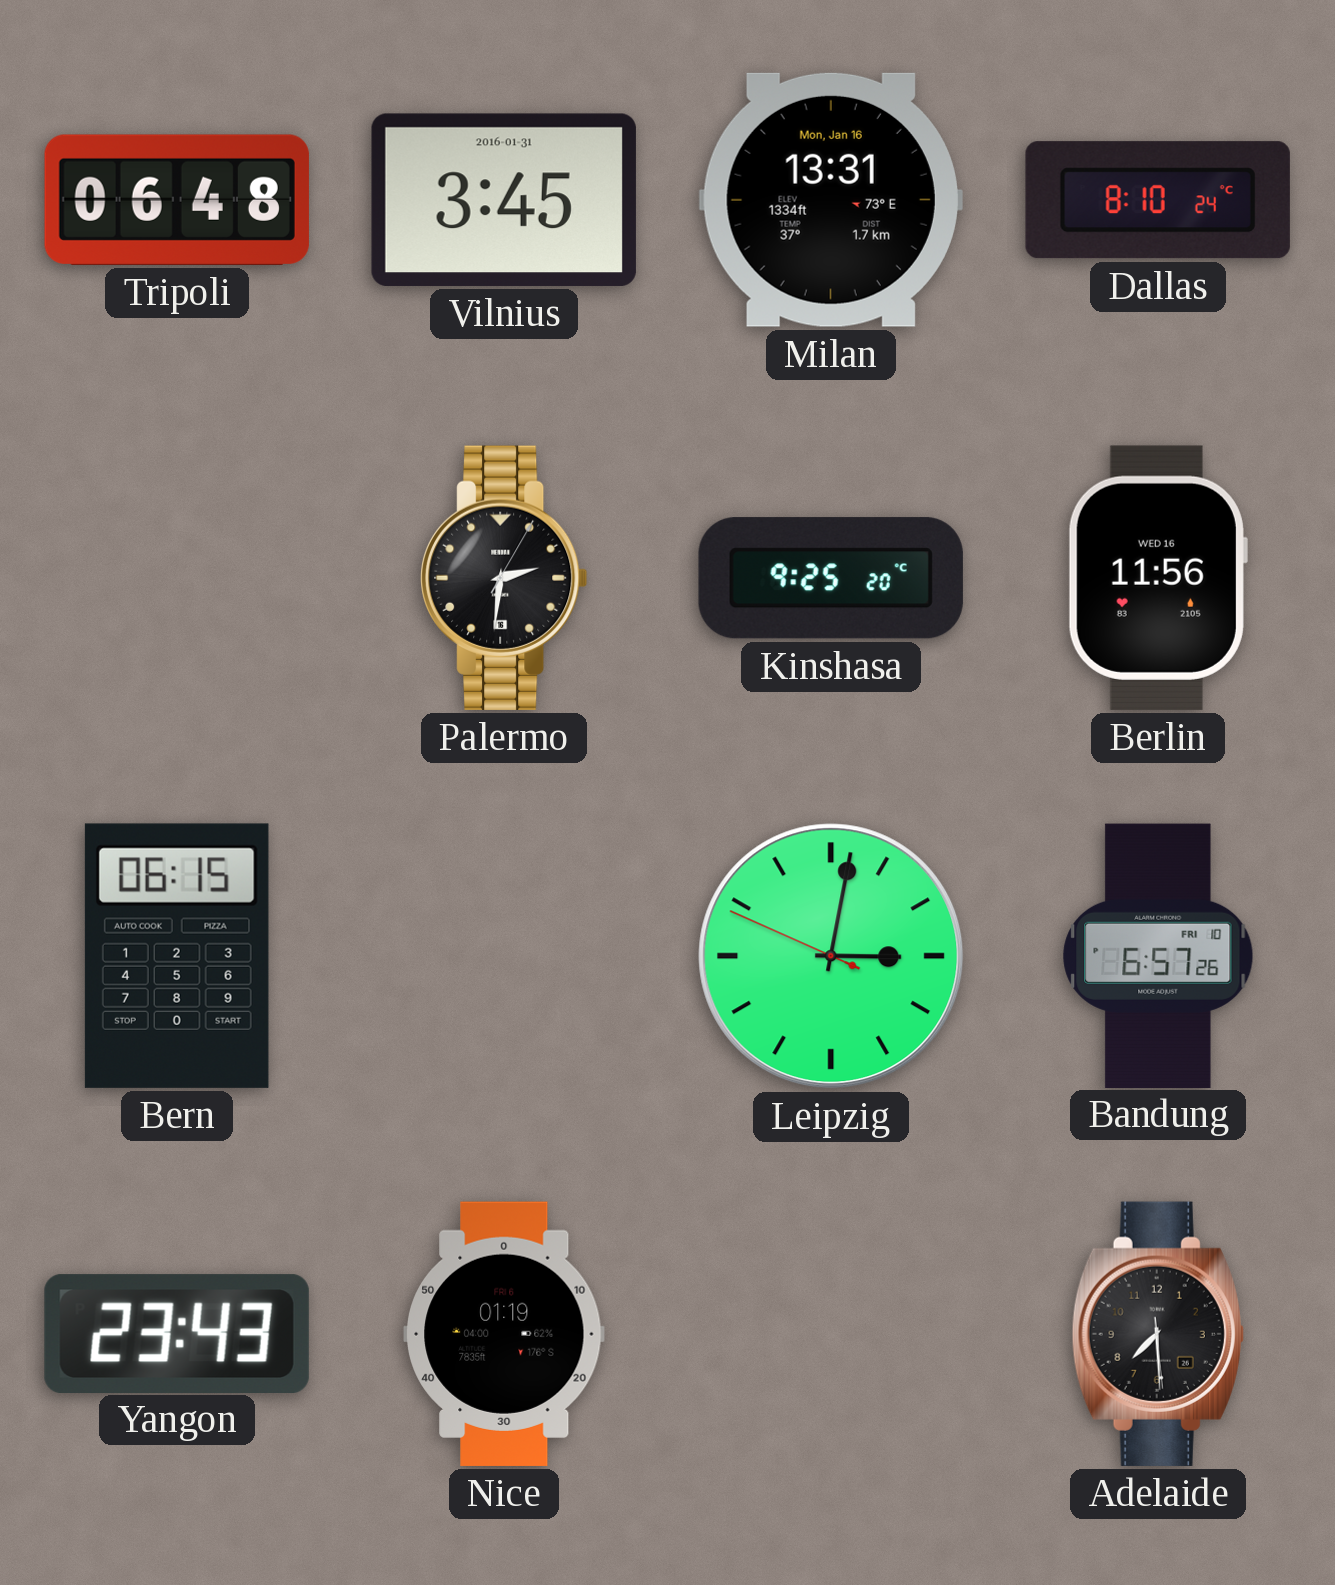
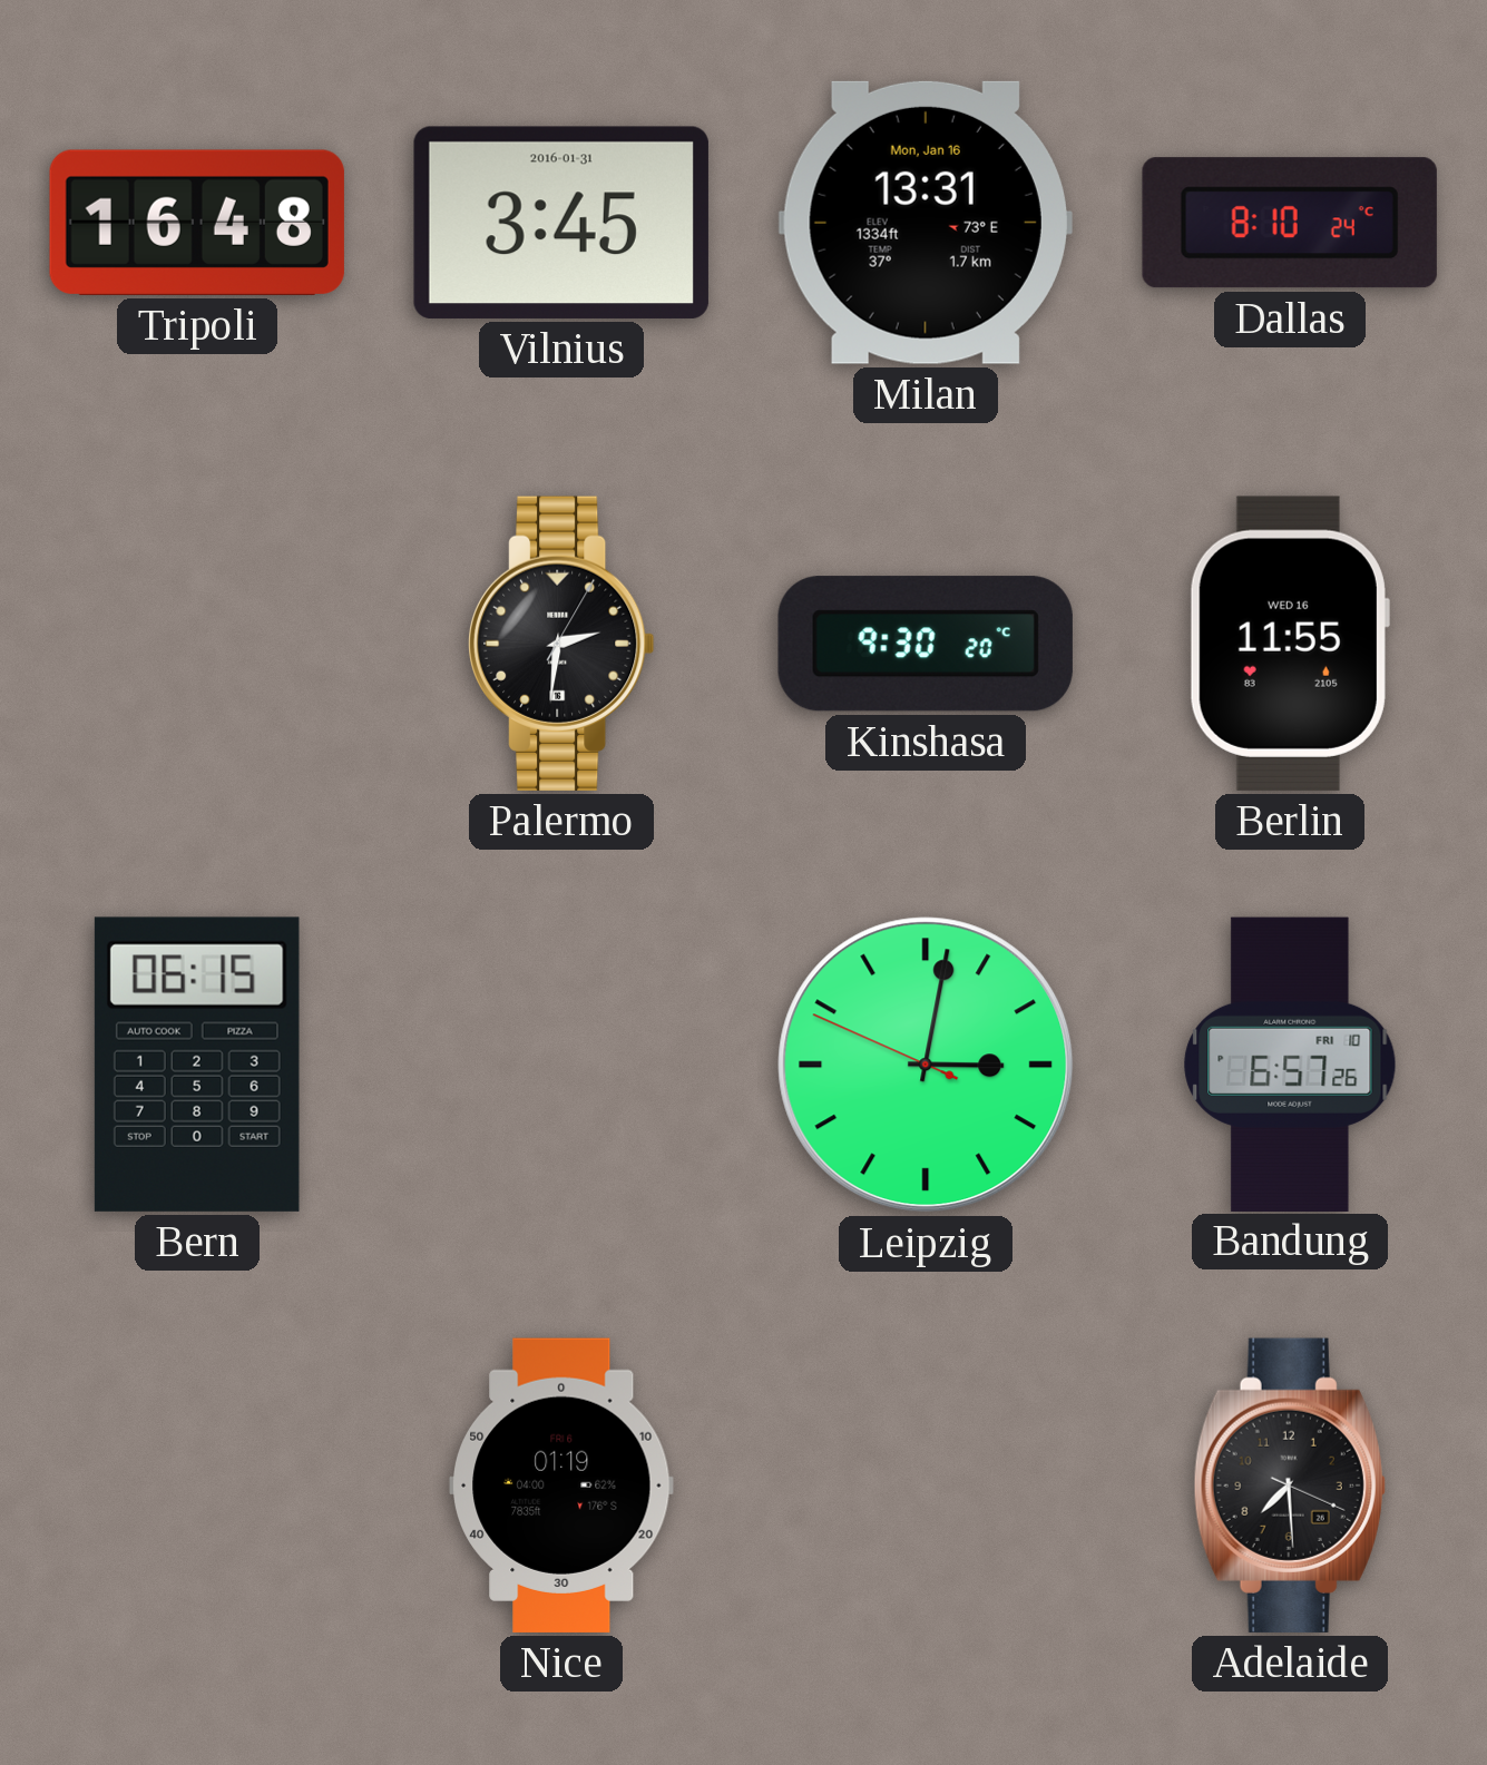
Tripoli: 06:48 -> 16:48 (197, 223)
Kinshasa: 9:25 -> 9:30 (926, 644)
Berlin: 11:56 -> 11:55 (1289, 644)
Yangon: 23:43 -> none (177, 1333)
Adelaide: 7:29:29 -> 7:29:19 (1290, 1485)
